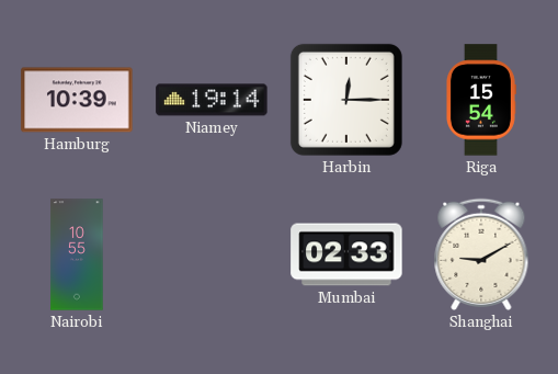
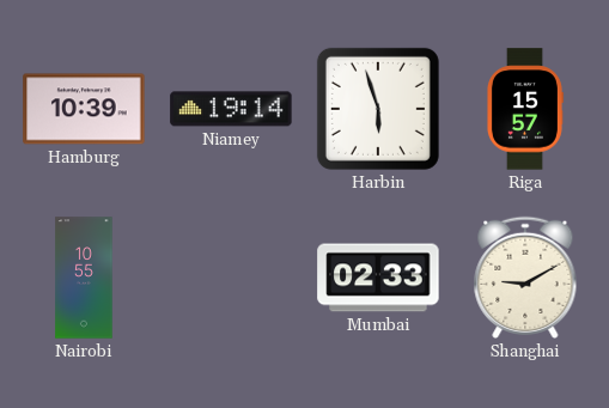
Harbin: 12:15 -> 5:57 (378, 109)
Riga: 15:54 -> 15:57 (524, 109)
